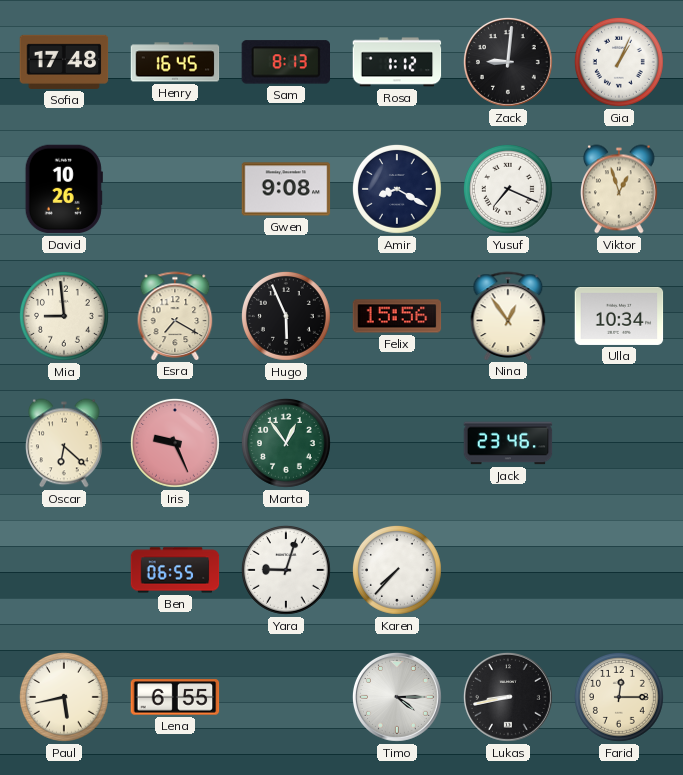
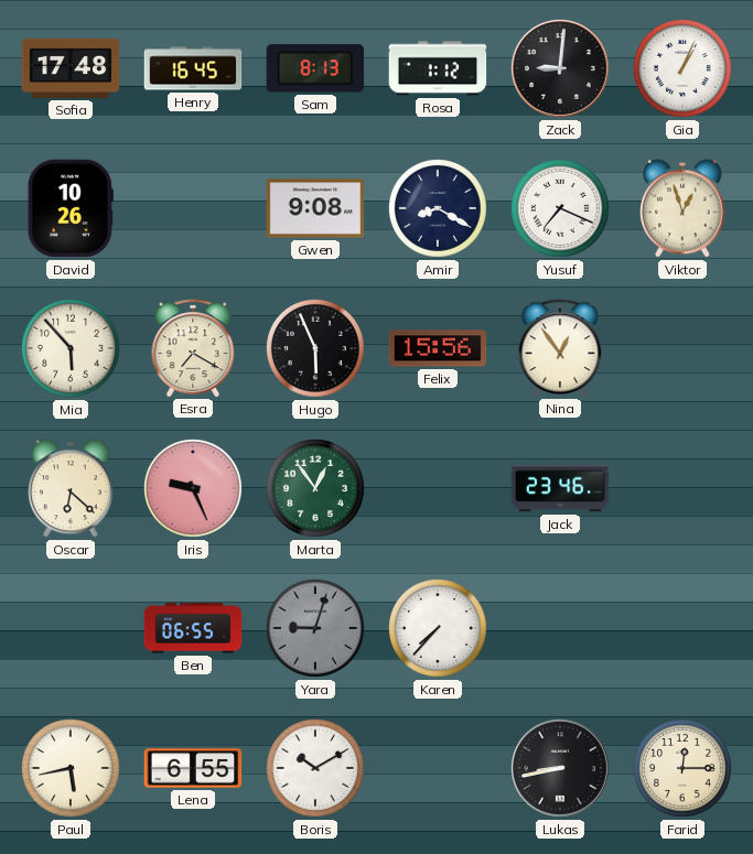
Mia: 8:59 -> 5:53 (71, 348)
Ulla: 10:34 -> none (619, 316)
Yara dial: white -> grey (315, 628)
Boris: none -> 10:10 (315, 768)
Timo: 4:15 -> none (397, 697)
